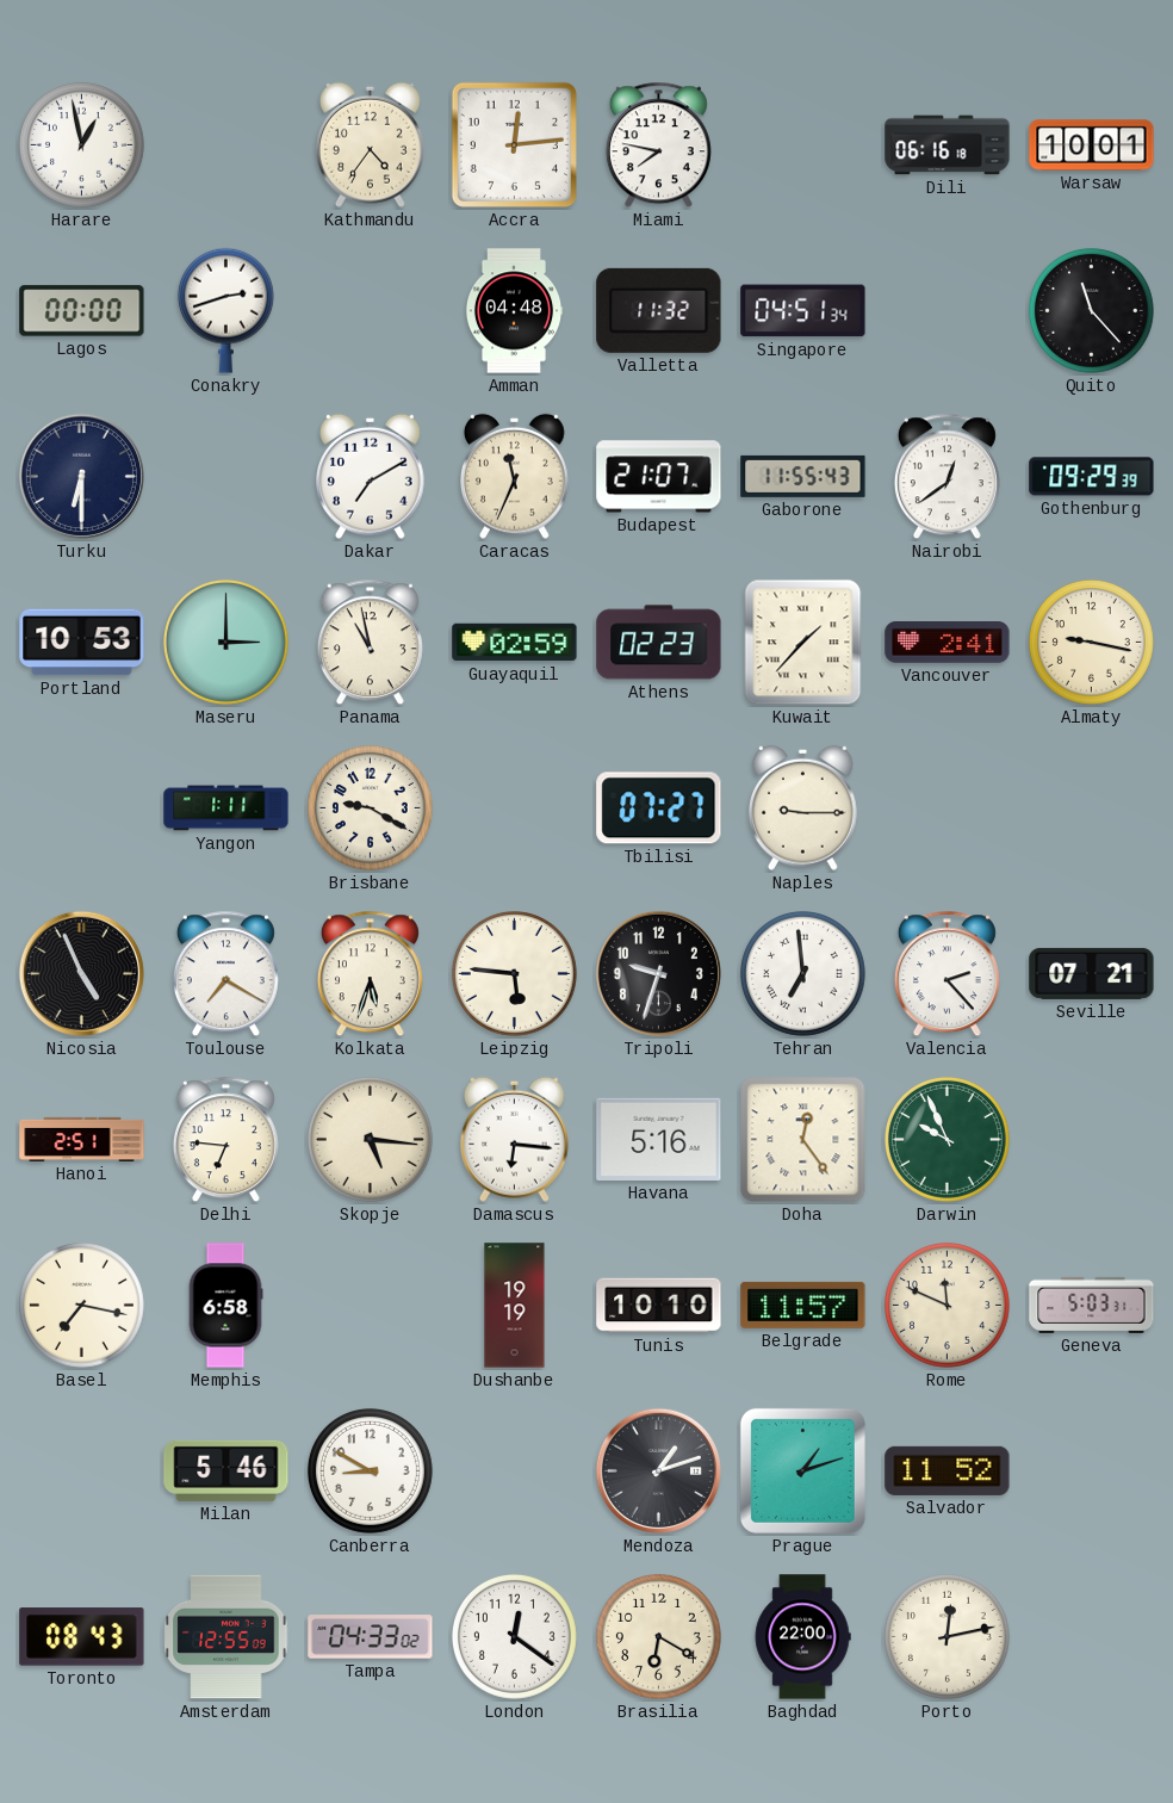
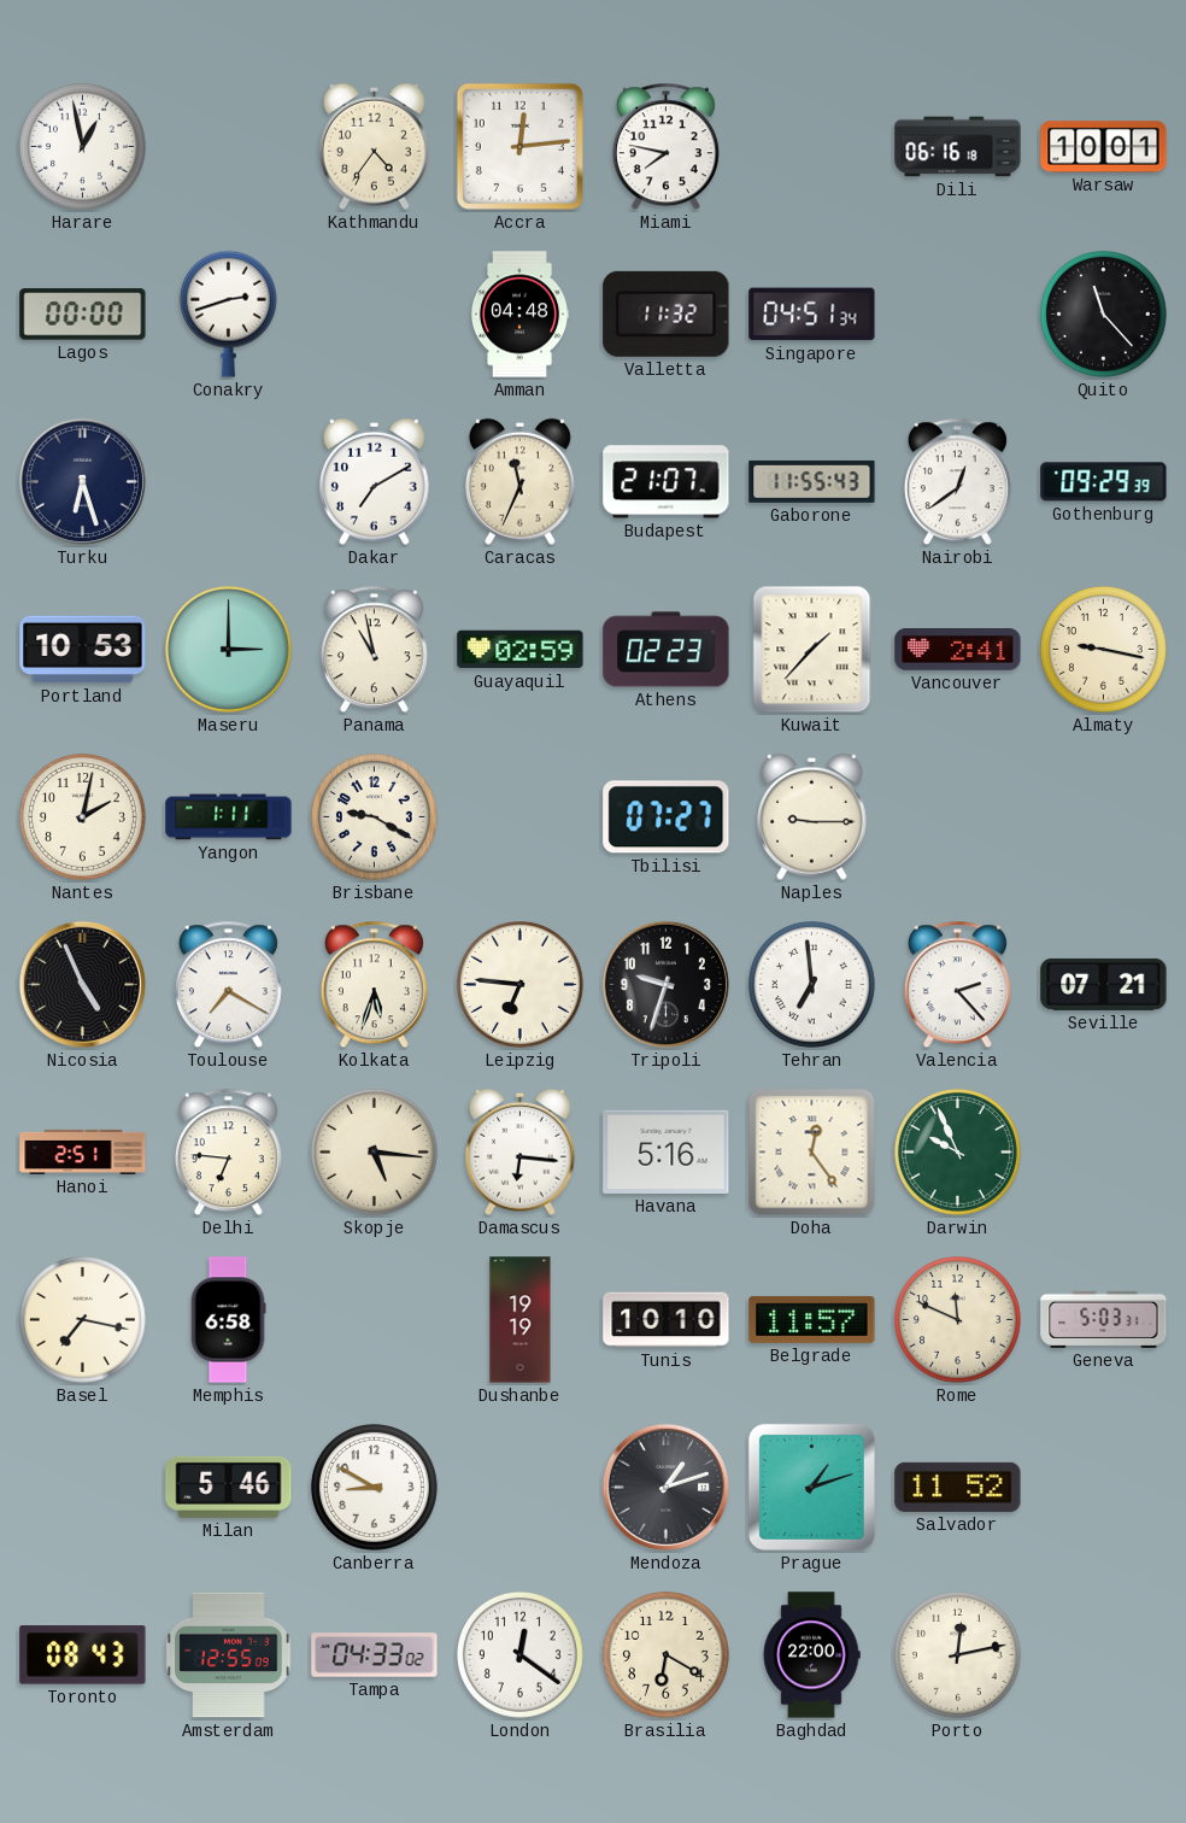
Turku: 6:30 -> 6:27 (82, 481)
Nantes: none -> 2:02 (82, 816)
Leipzig: 5:46 -> 6:46 (519, 984)
